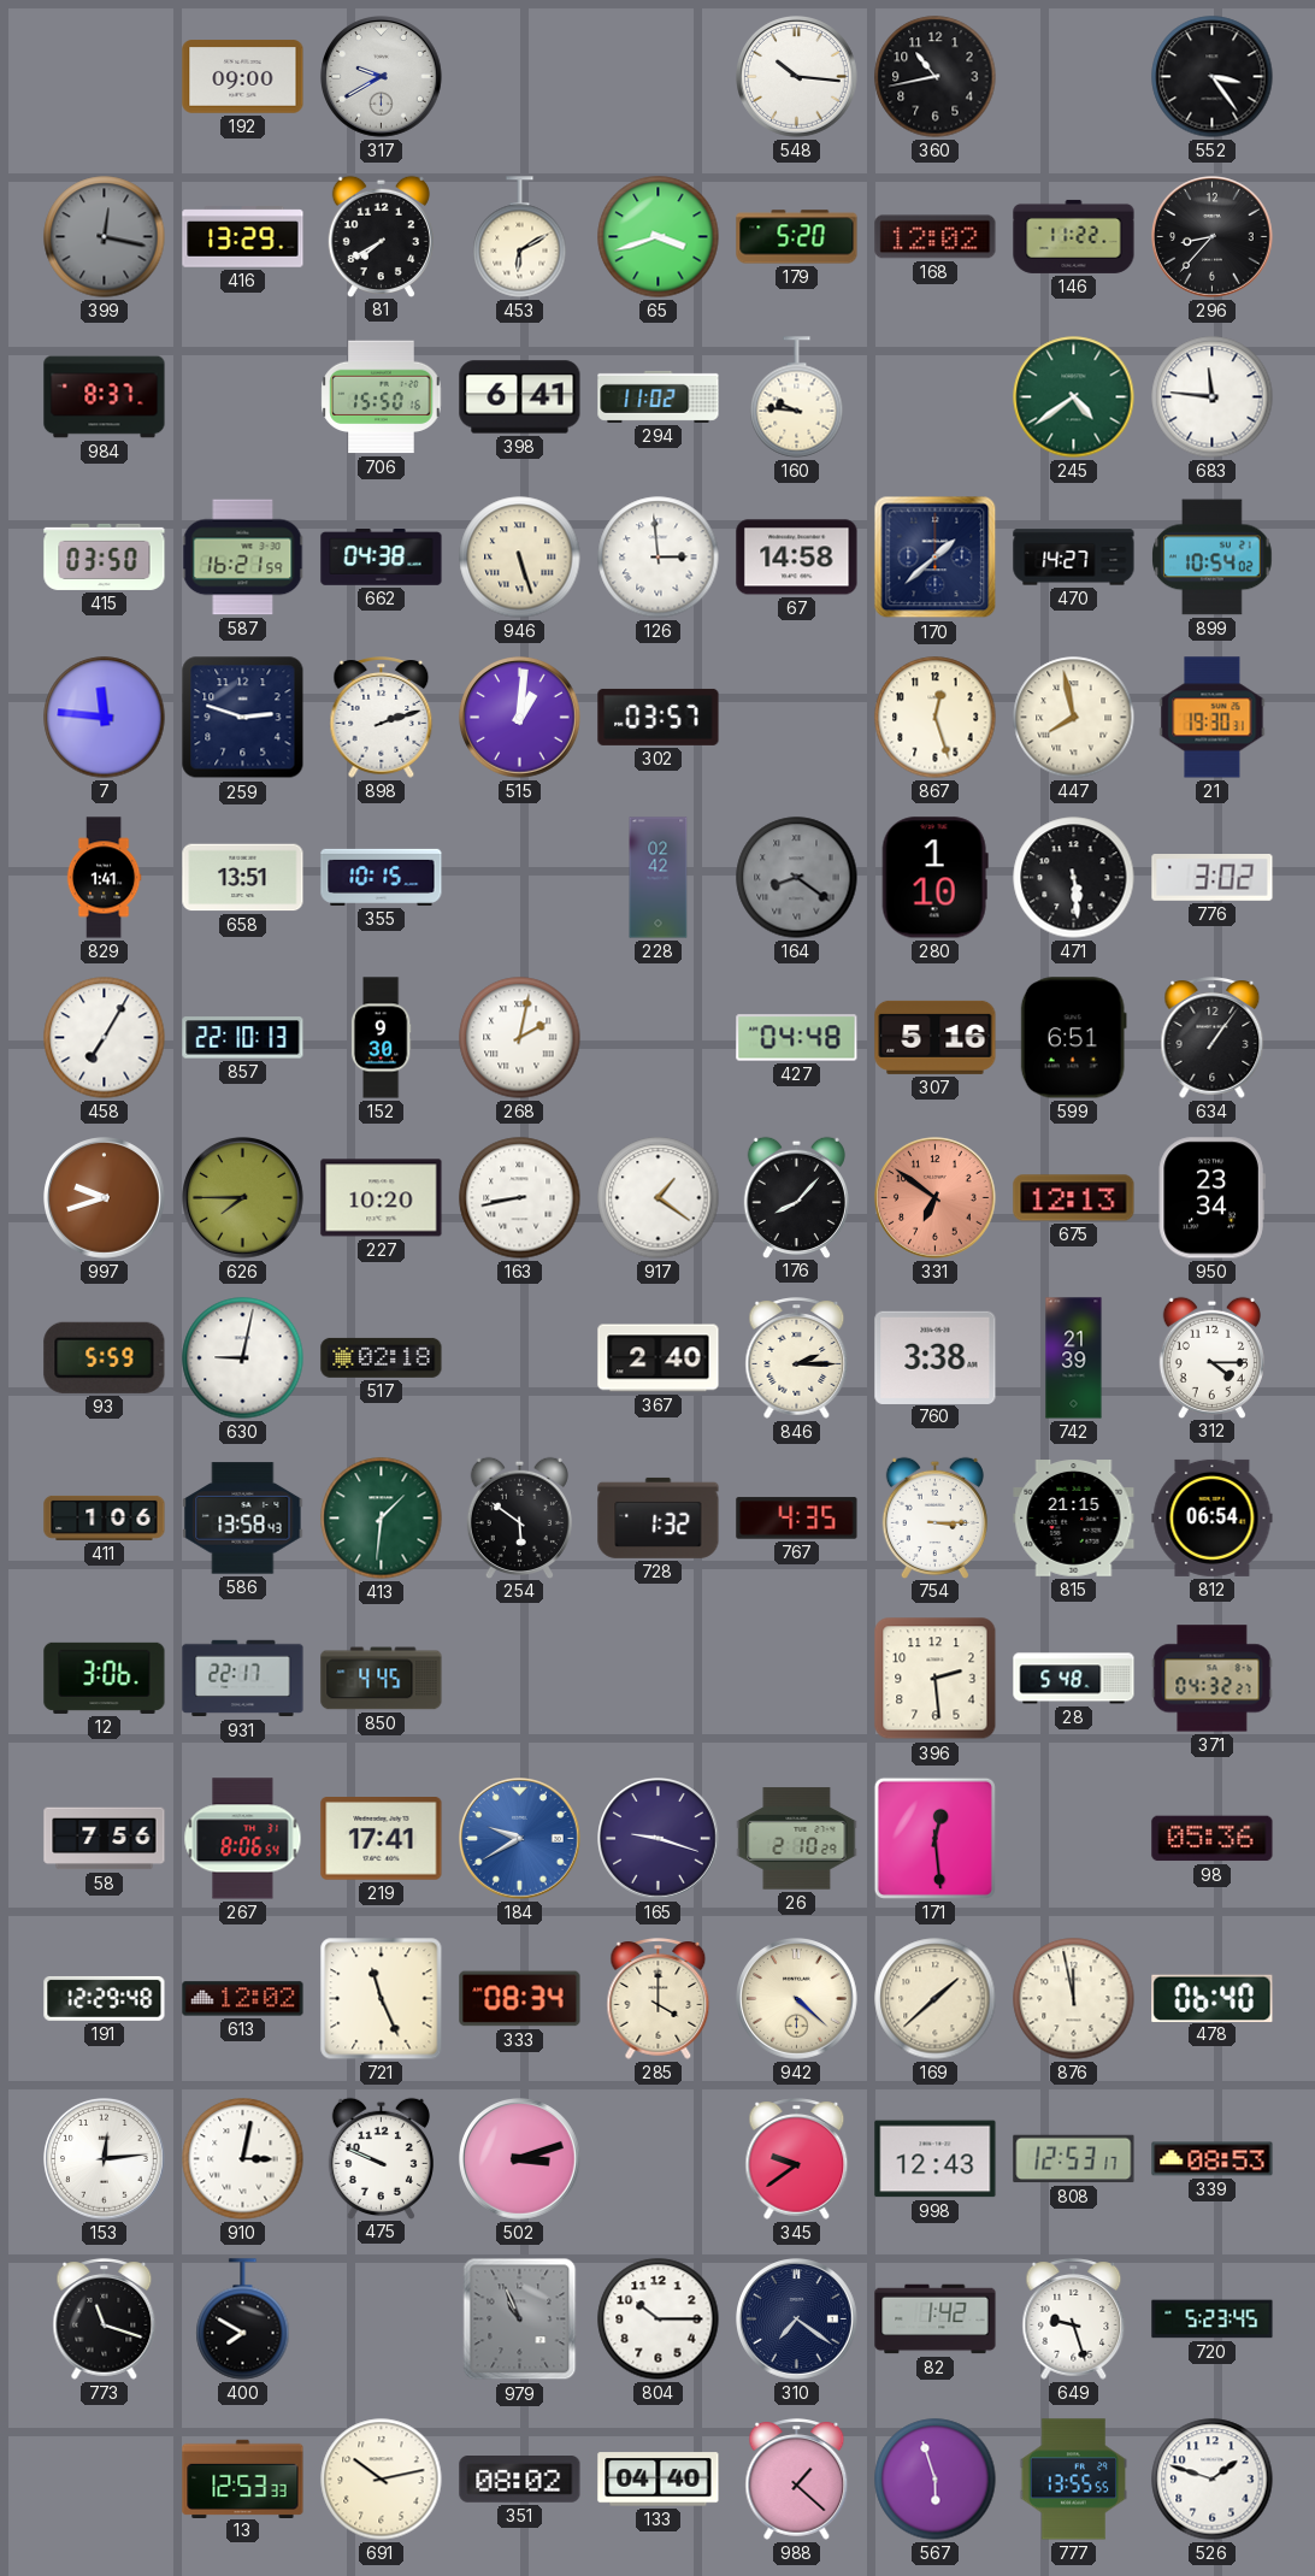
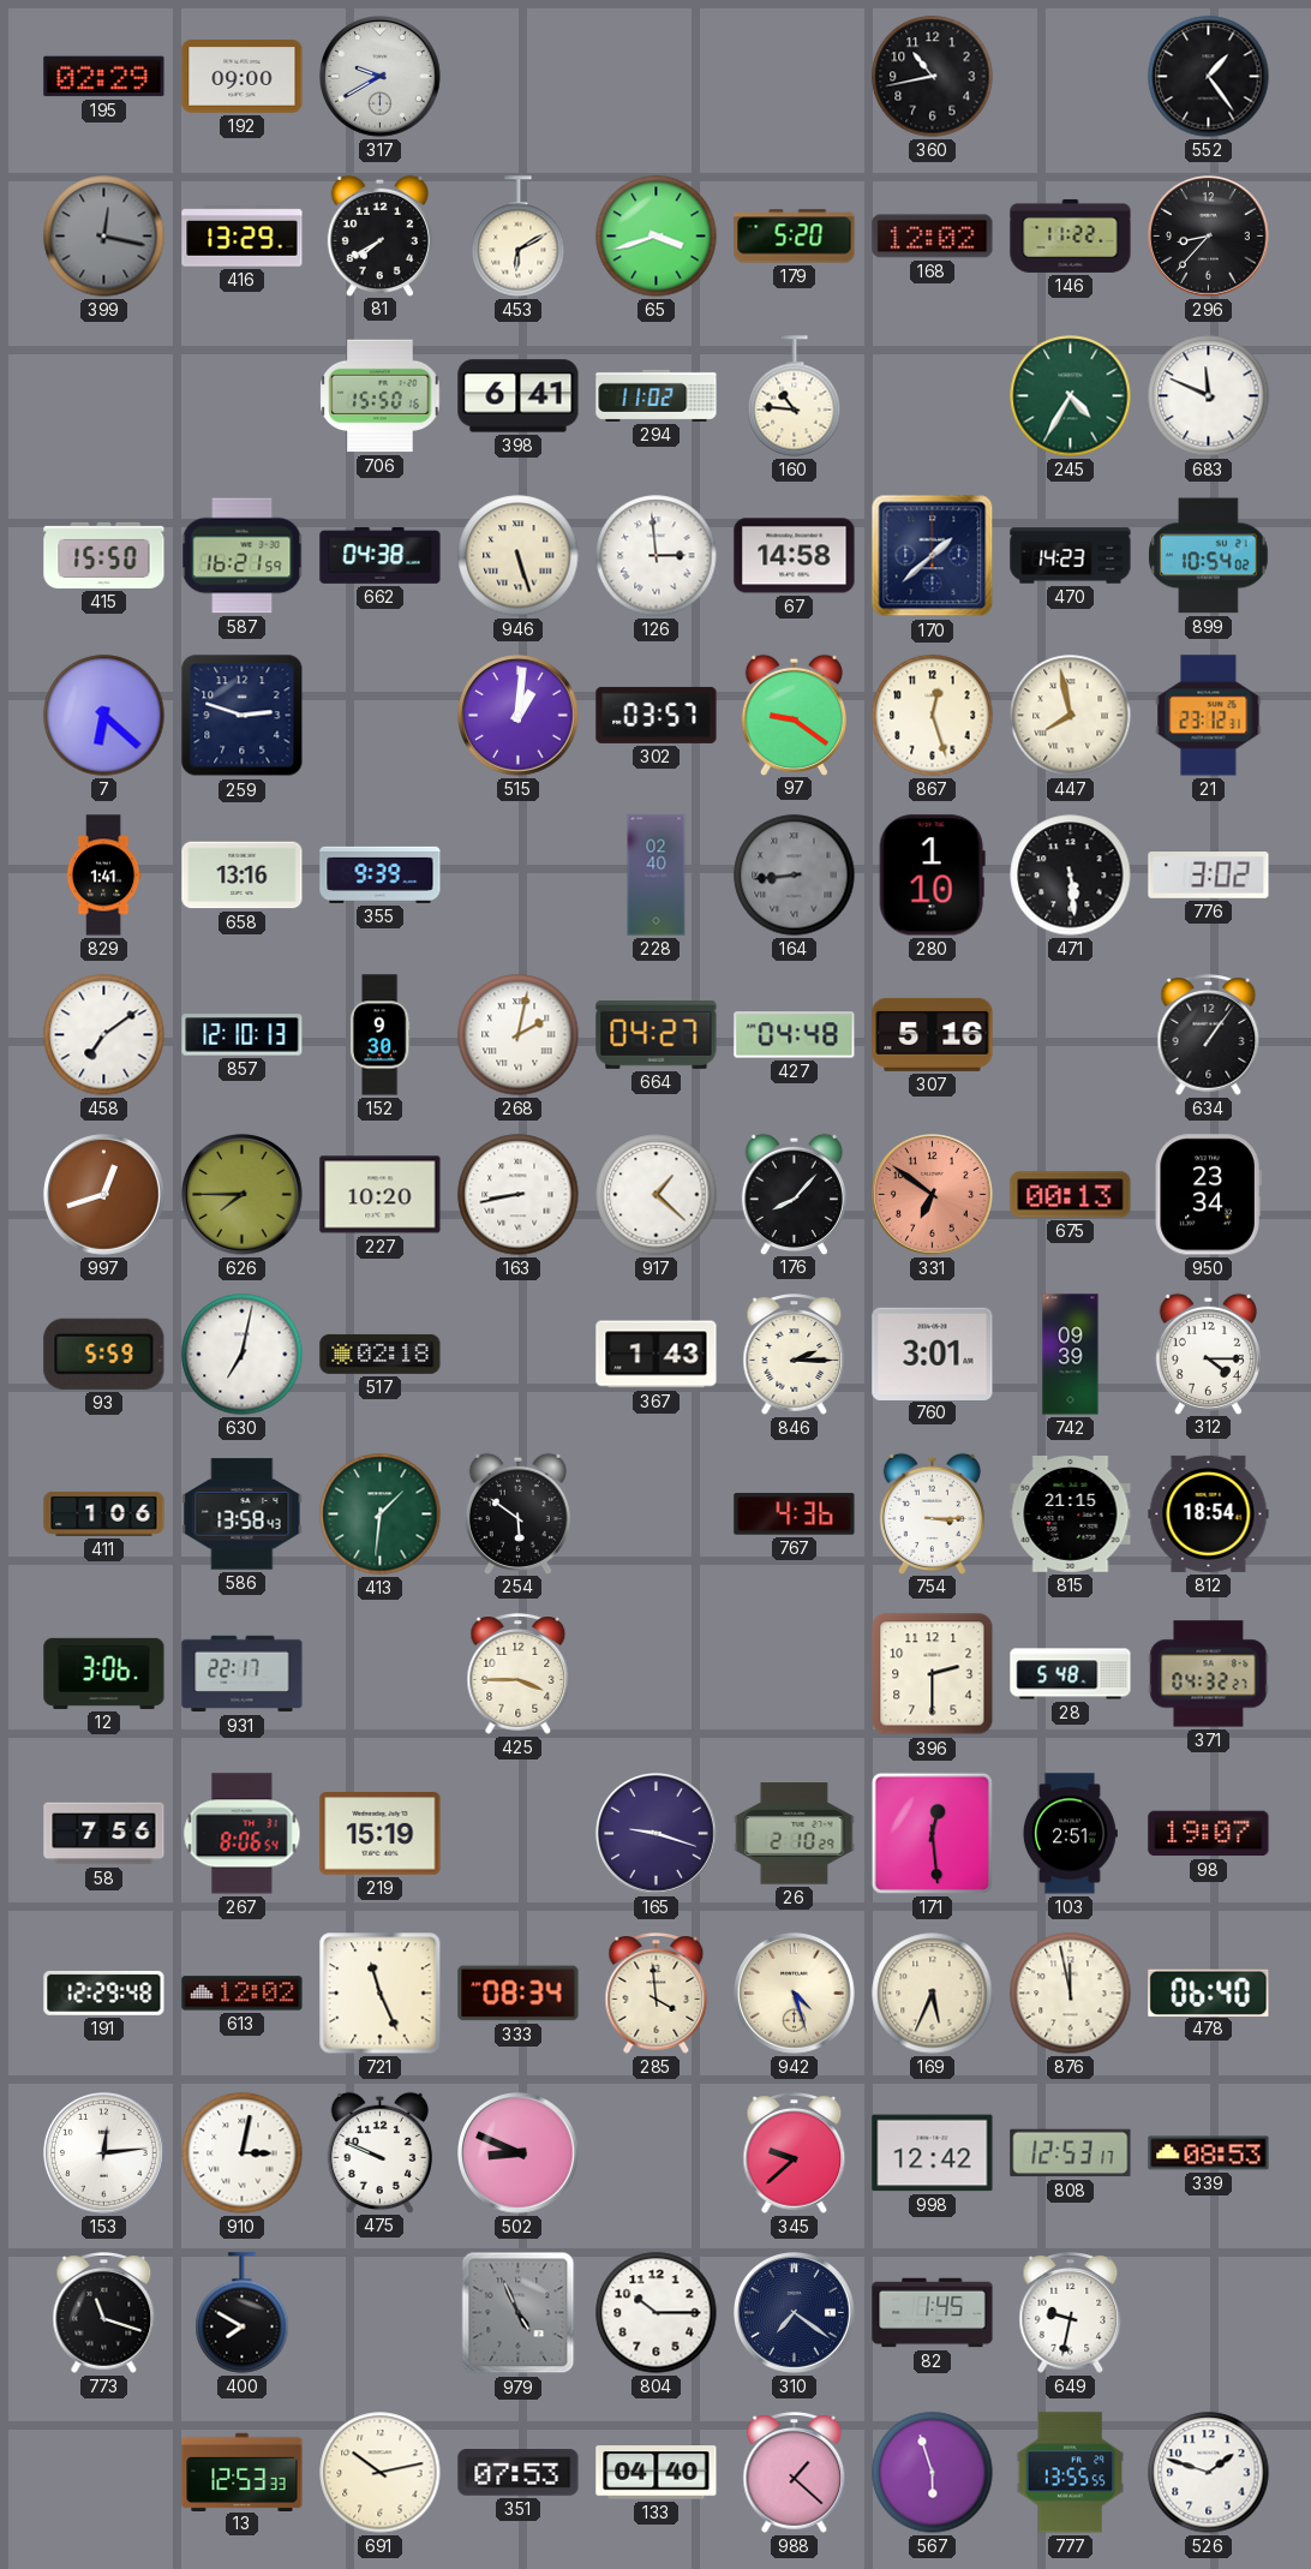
195: none -> 02:29 (104, 77)
548: 10:16 -> none (797, 77)
552: 3:24 -> 1:24 (1209, 77)
984: 8:37 -> none (105, 397)
160: 9:46 -> 10:46 (795, 396)
245: 4:39 -> 4:35 (1071, 396)
683: 11:46 -> 11:49 (1209, 396)
415: 03:50 -> 15:50 (104, 555)
470: 14:27 -> 14:23 (1071, 556)
7: 11:46 -> 6:22 (104, 716)
898: 2:12 -> none (382, 718)
97: none -> 9:21 (794, 715)
21: 19:30 -> 23:12 (1209, 716)
658: 13:51 -> 13:16 (243, 876)
355: 10:15 -> 9:39 (381, 874)
228: 02:42 -> 02:40 (657, 876)
164: 8:21 -> 8:44 (795, 876)
458: 7:05 -> 7:09 (104, 1035)
857: 22:10 -> 12:10 (243, 1035)
664: none -> 04:27 (657, 1034)
599: 6:51 -> none (1073, 1038)
997: 9:42 -> 12:42 (104, 1195)
917: 1:21 -> 1:22 (657, 1195)
675: 12:13 -> 00:13 (1071, 1195)
630: 9:02 -> 7:02 (243, 1355)
367: 2:40 -> 1:43 (657, 1355)
760: 3:38 -> 3:01 (933, 1354)
742: 21:39 -> 09:39 (1071, 1355)
728: 1:32 -> none (659, 1517)
767: 4:35 -> 4:36 (795, 1514)
812: 06:54 -> 18:54 (1209, 1513)
850: 4:45 -> none (382, 1679)
425: none -> 3:45 (519, 1674)
396: 2:29 -> 2:30 (933, 1674)
219: 17:41 -> 15:19 (381, 1834)
184: 9:40 -> none (520, 1839)
103: none -> 2:51 (1070, 1834)
98: 05:36 -> 19:07 (1209, 1834)
285: 4:00 -> 3:59 (657, 1994)
942: 4:22 -> 4:27 (795, 1994)
169: 1:38 -> 5:34 (933, 1994)
502: 3:12 -> 8:49 (519, 2153)
345: 9:39 -> 9:38 (795, 2153)
998: 12:43 -> 12:42 (933, 2153)
979: 10:56 -> 4:56 (519, 2313)
82: 1:42 -> 1:45 (933, 2313)
649: 9:27 -> 9:32 (1071, 2313)
720: 5:23 -> none (1213, 2319)
351: 08:02 -> 07:53 (519, 2473)
